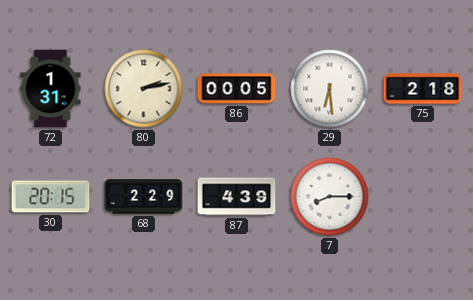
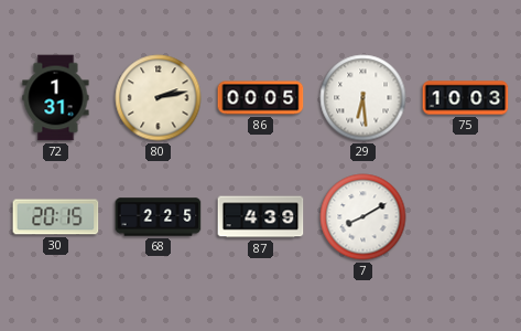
75: 2:18 -> 10:03 (466, 98)
68: 2:29 -> 2:25 (159, 217)
7: 8:15 -> 8:10 (363, 217)
